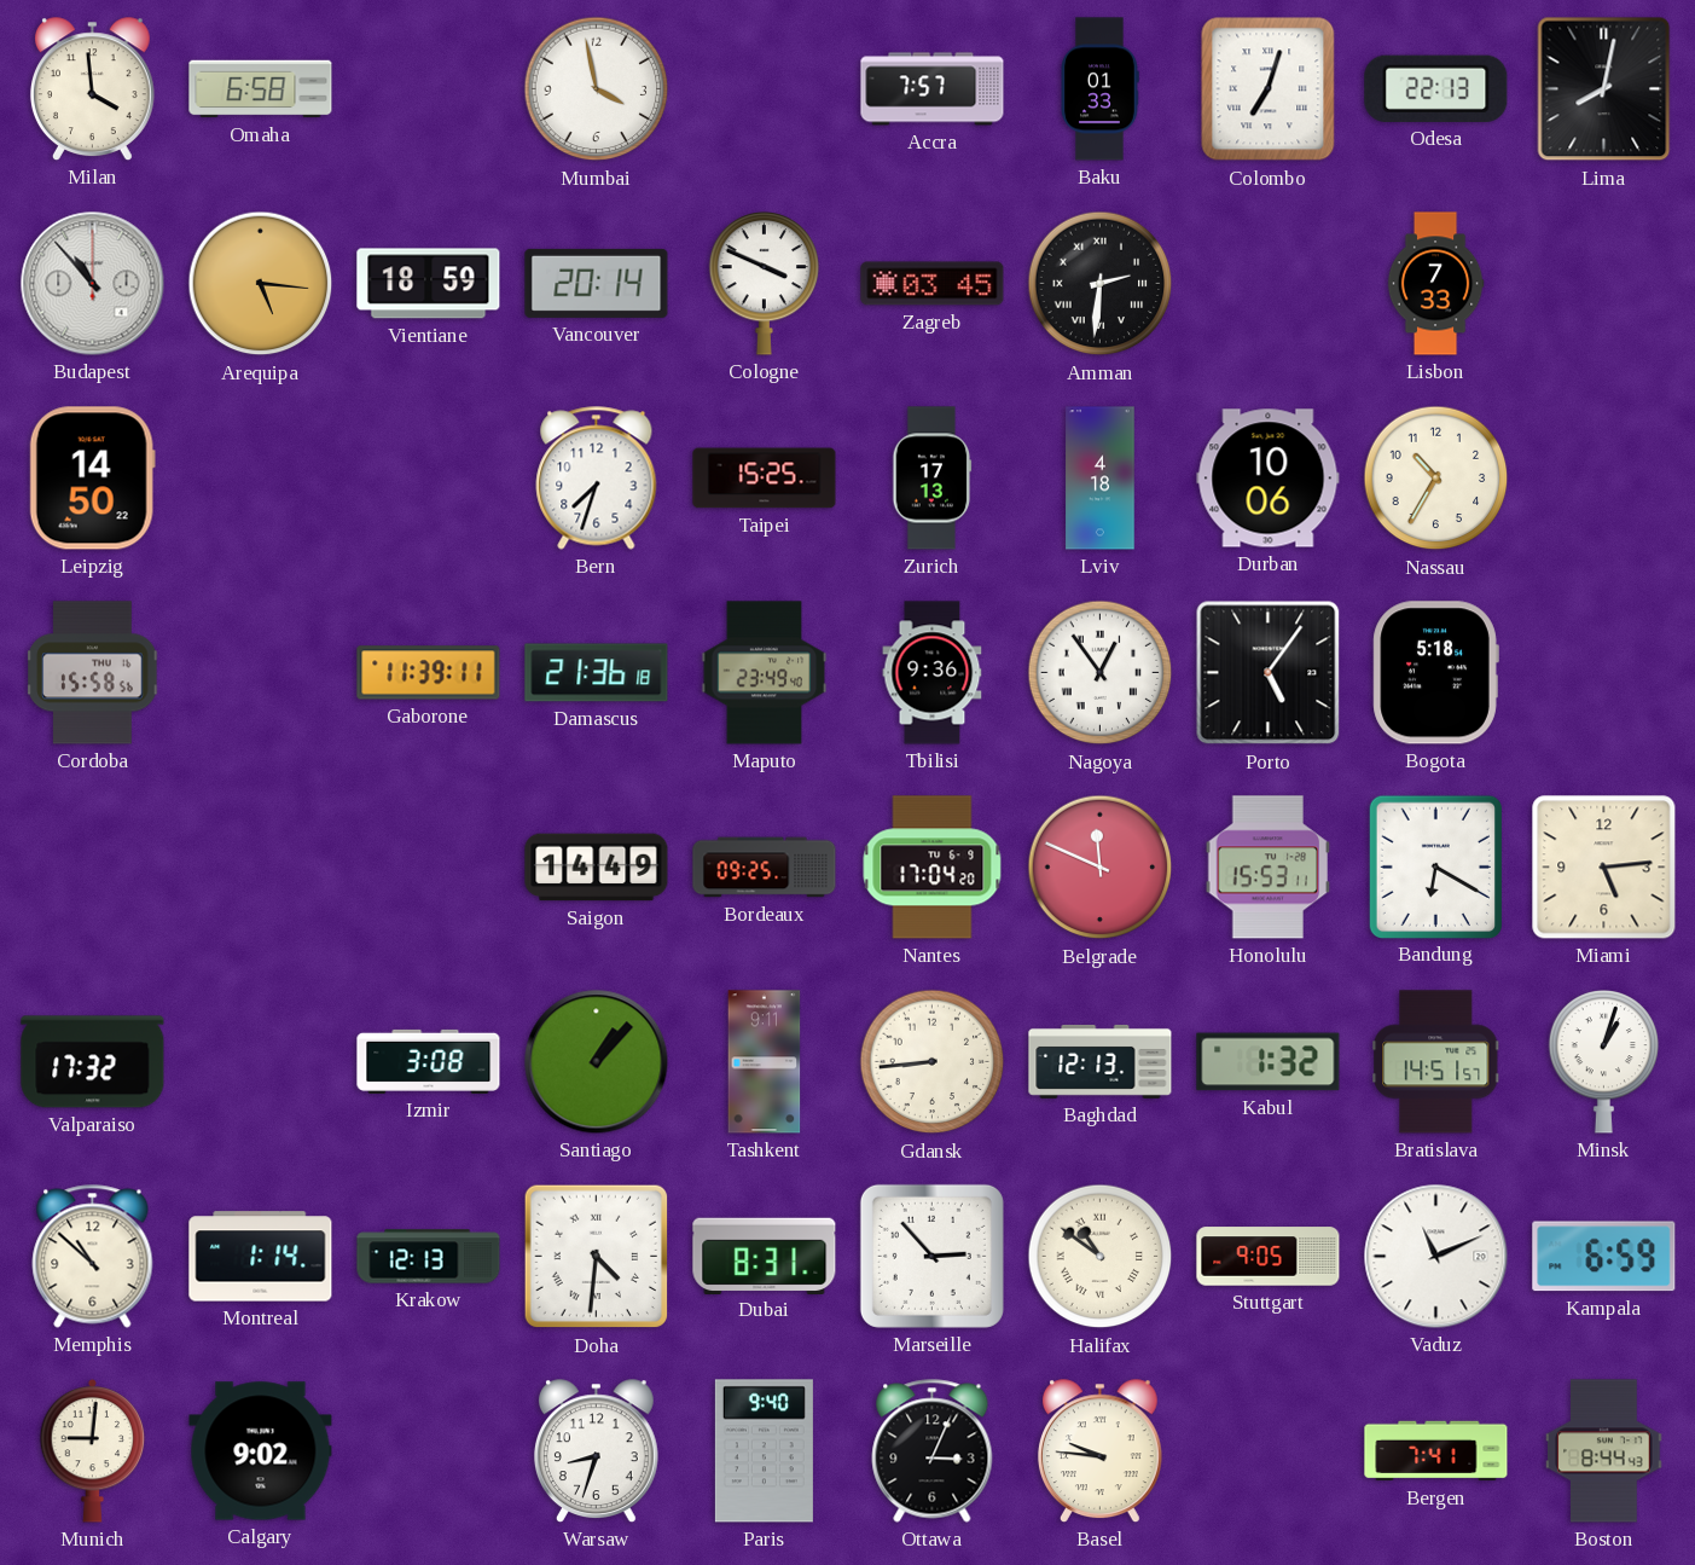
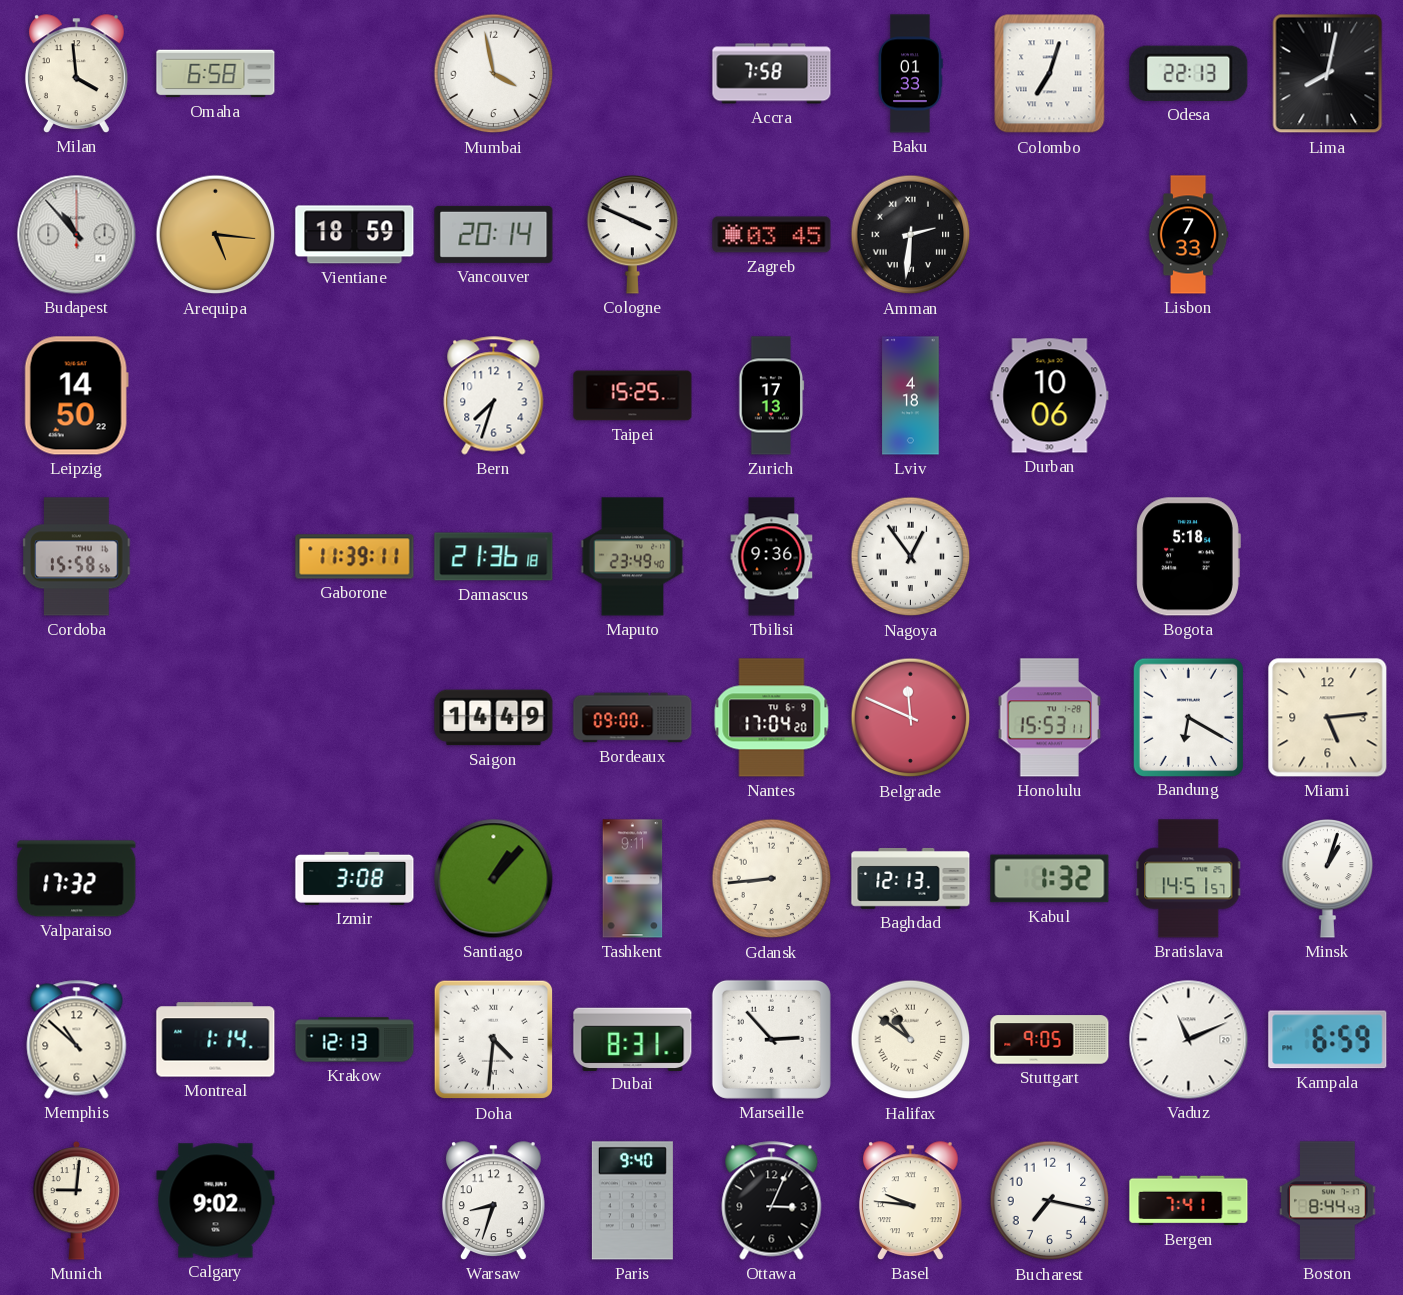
Accra: 7:57 -> 7:58 (772, 74)
Nassau: 10:35 -> none (1436, 479)
Porto: 5:06 -> none (1269, 673)
Bordeaux: 09:25 -> 09:00 (633, 718)
Bucharest: none -> 7:17 (1050, 1201)
